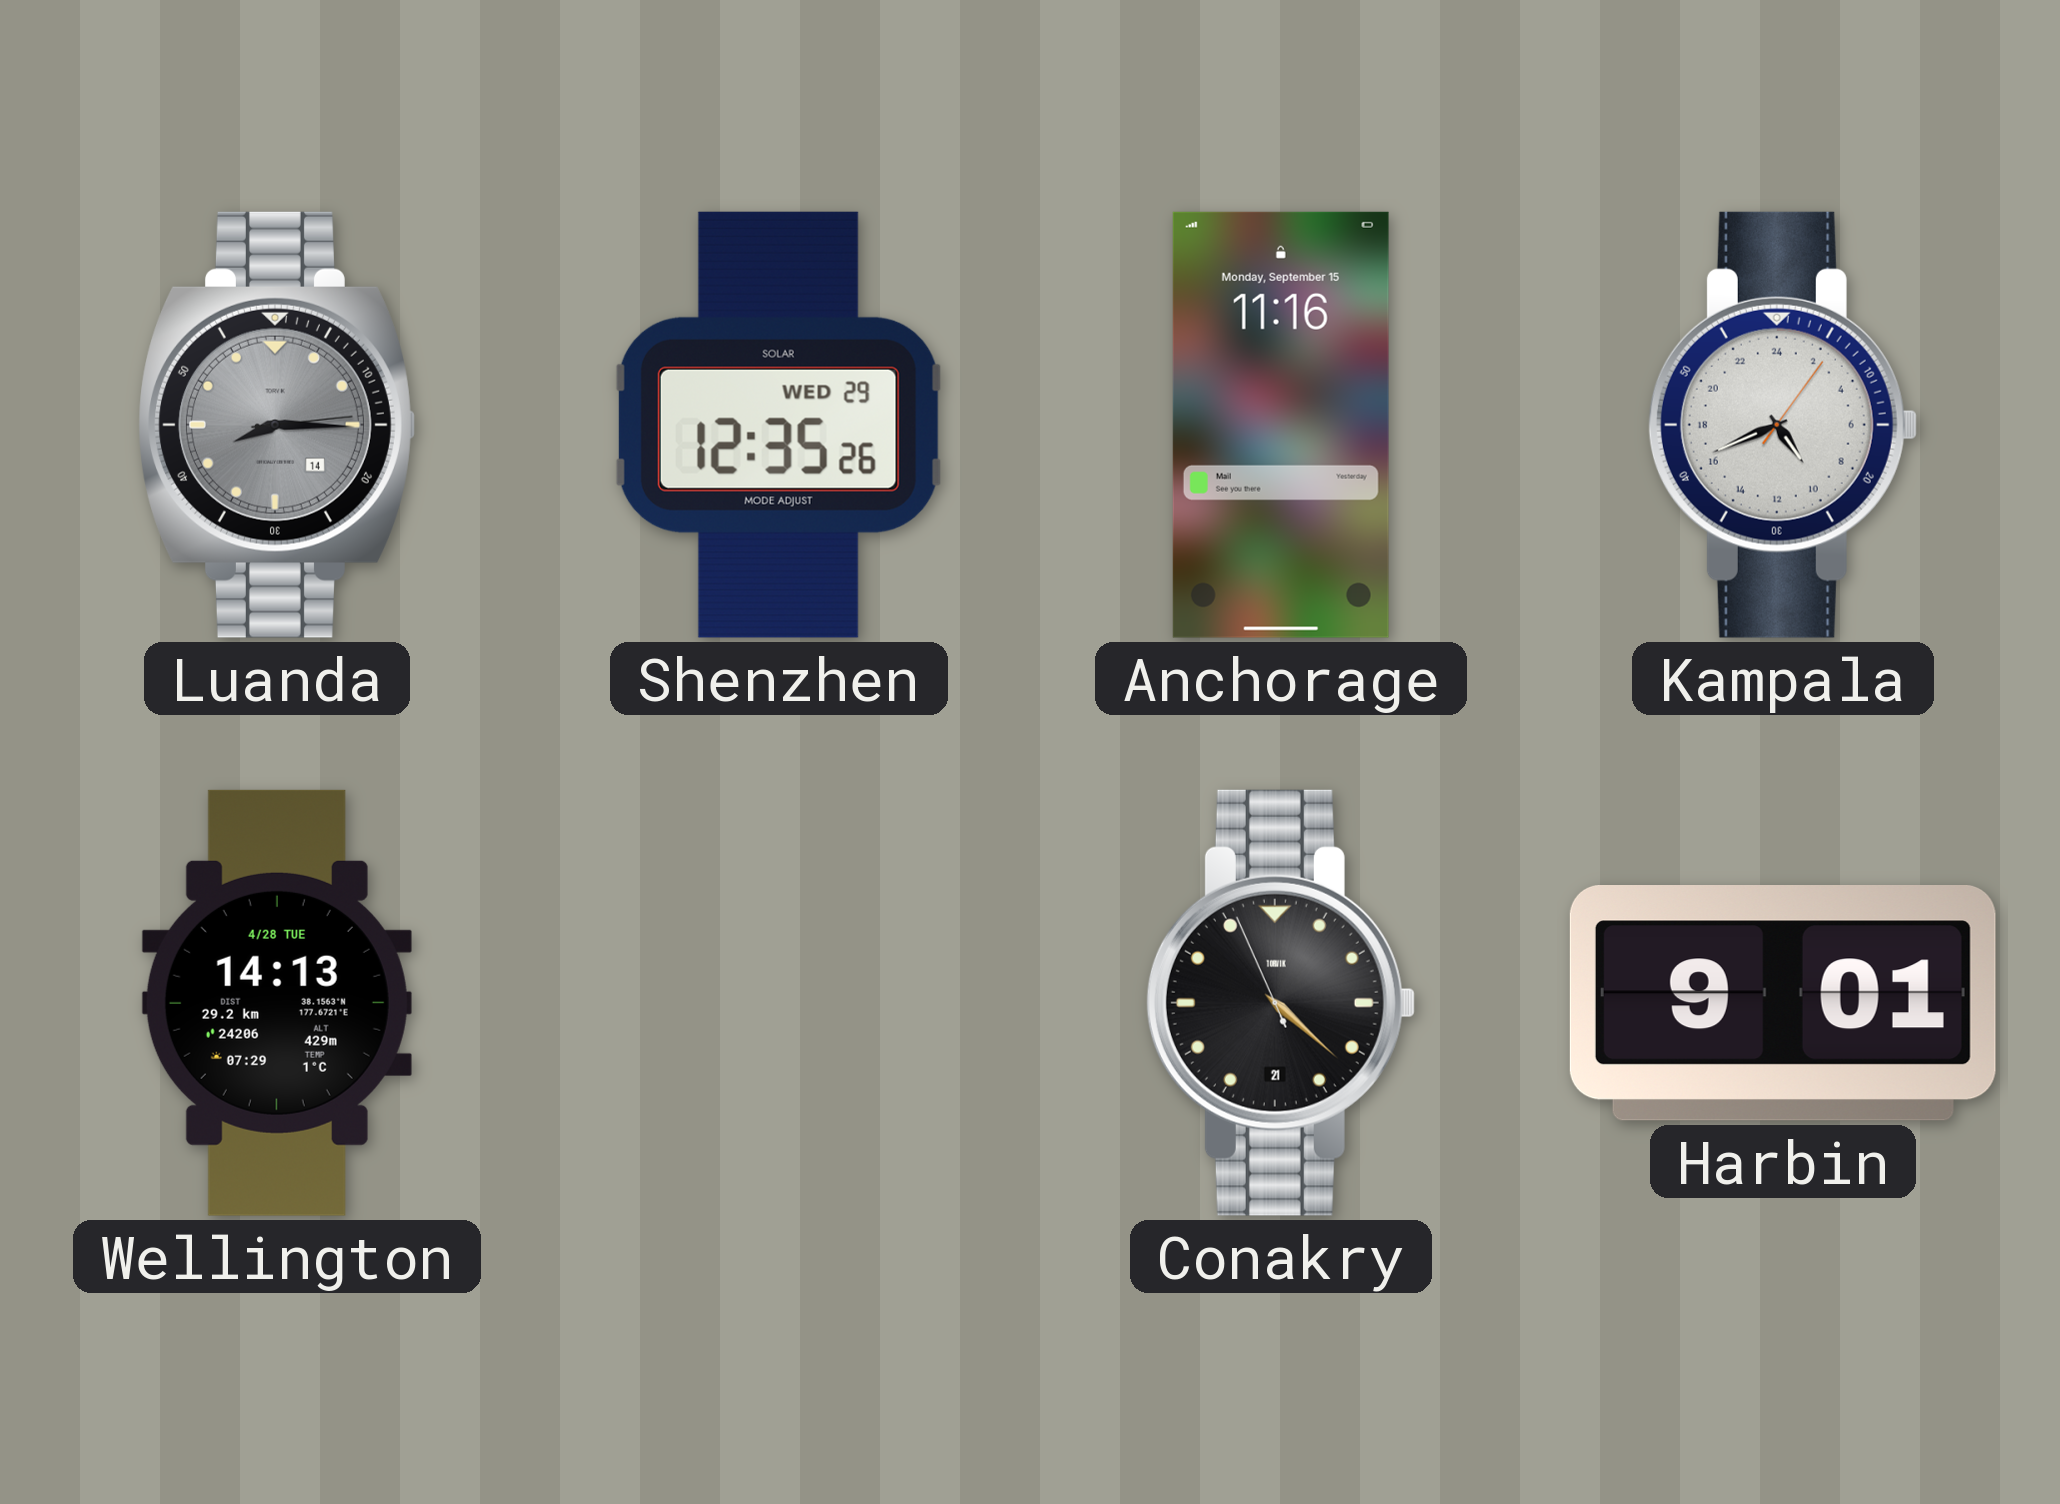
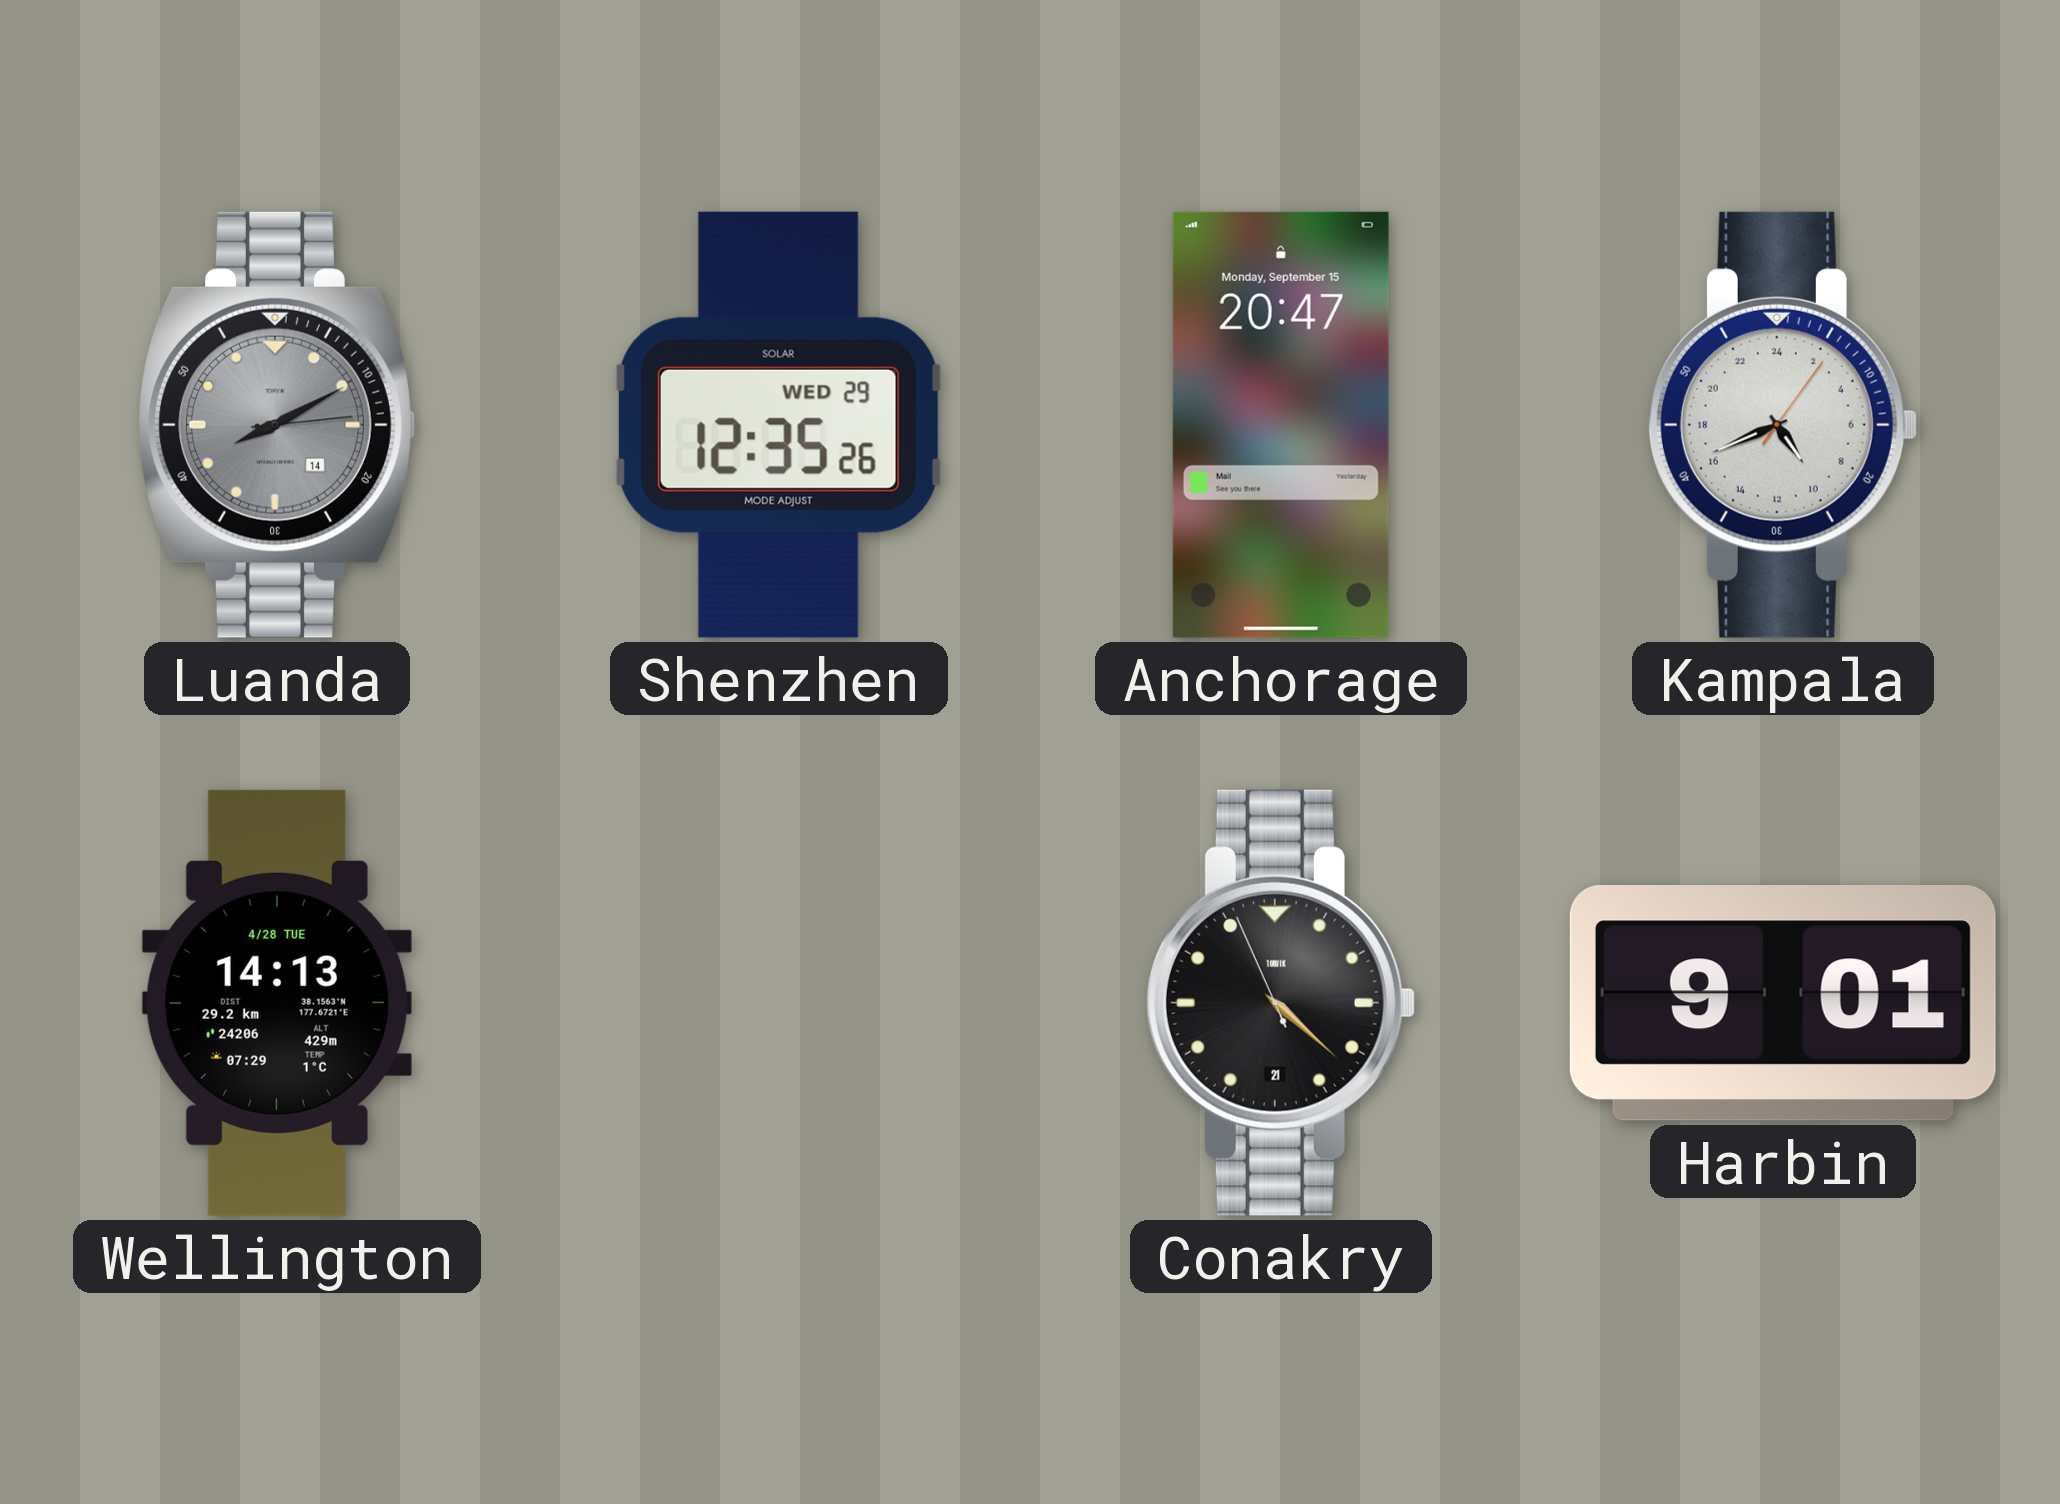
Luanda: 8:15 -> 8:10 (277, 425)
Anchorage: 11:16 -> 20:47 (1281, 425)
